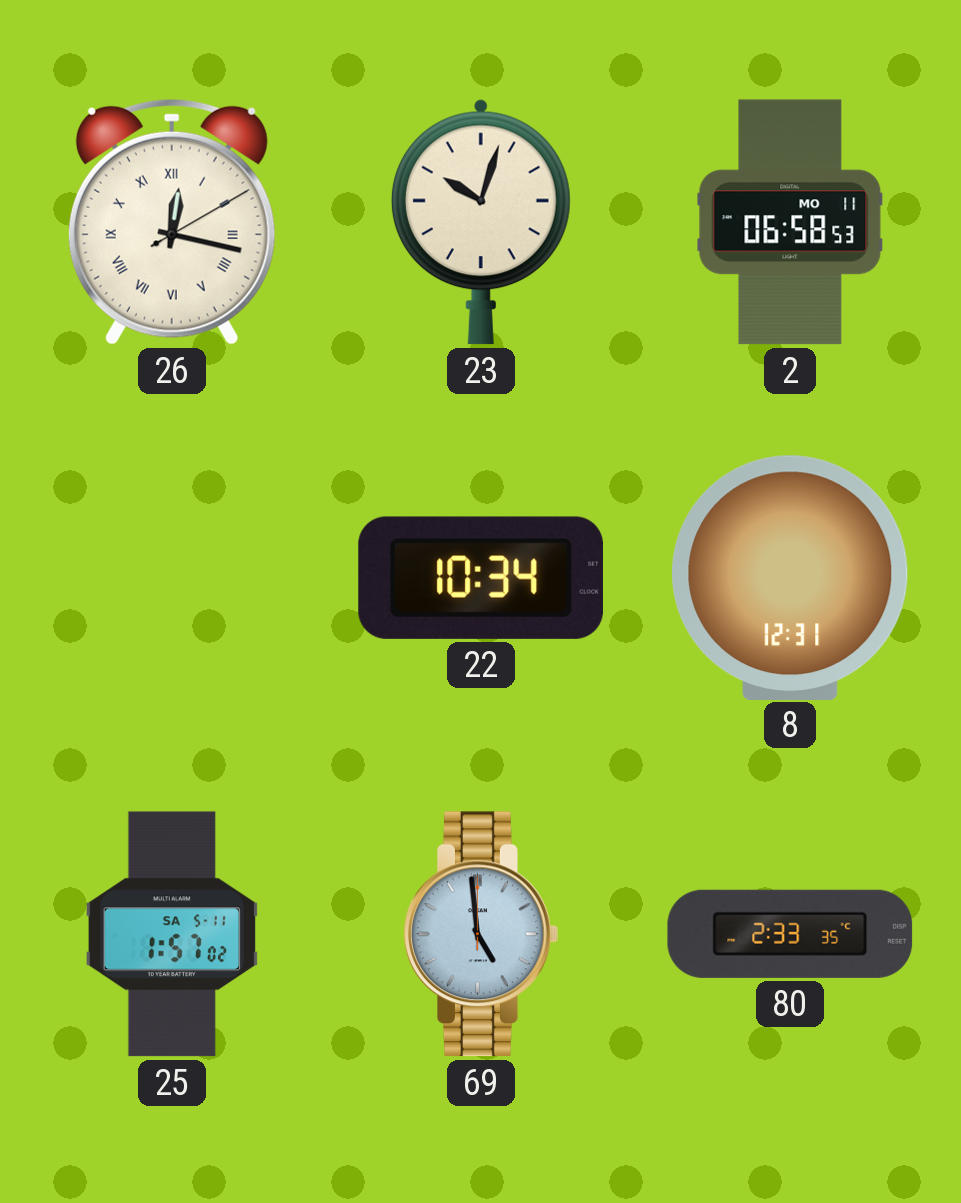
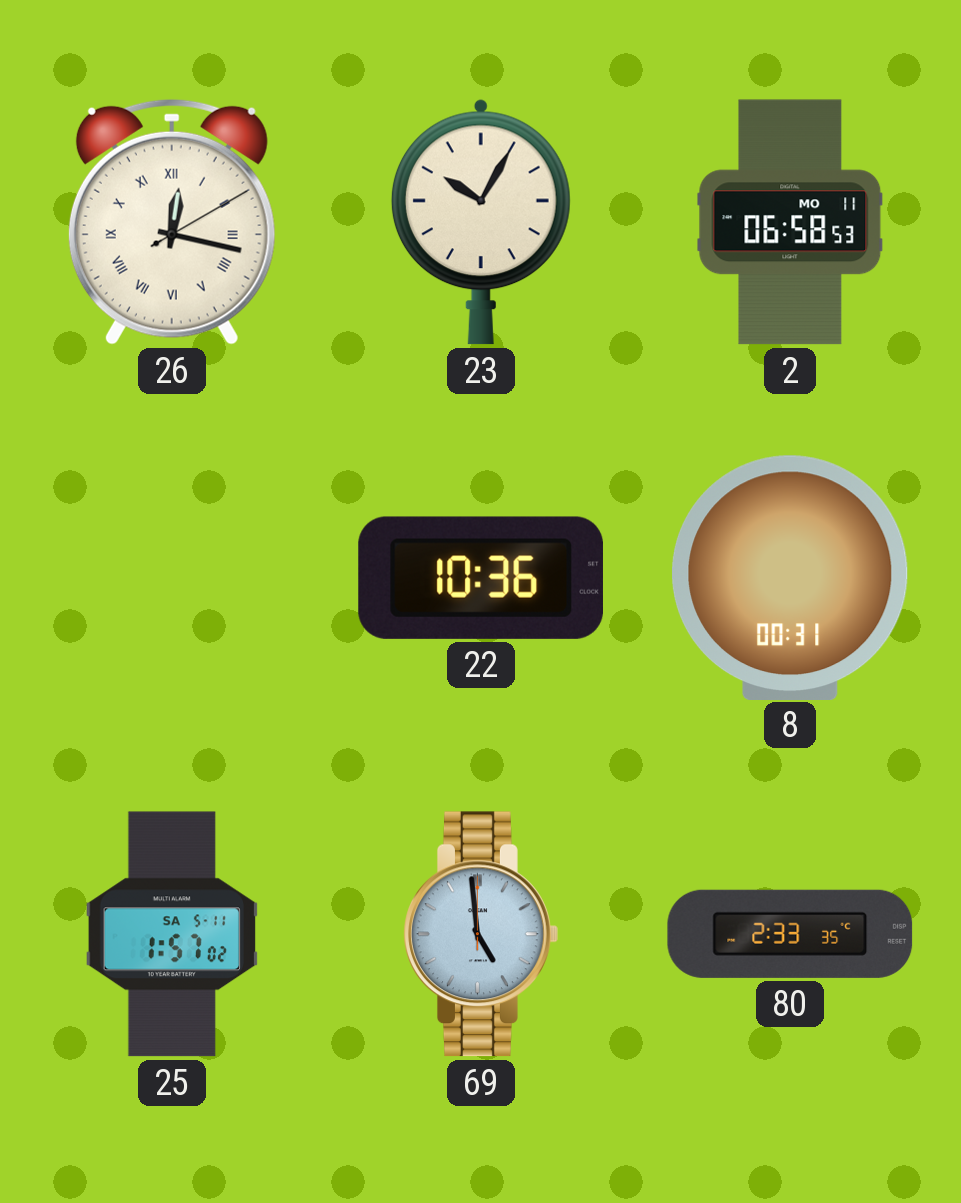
23: 10:03 -> 10:05 (481, 222)
22: 10:34 -> 10:36 (481, 578)
8: 12:31 -> 00:31 (790, 577)
